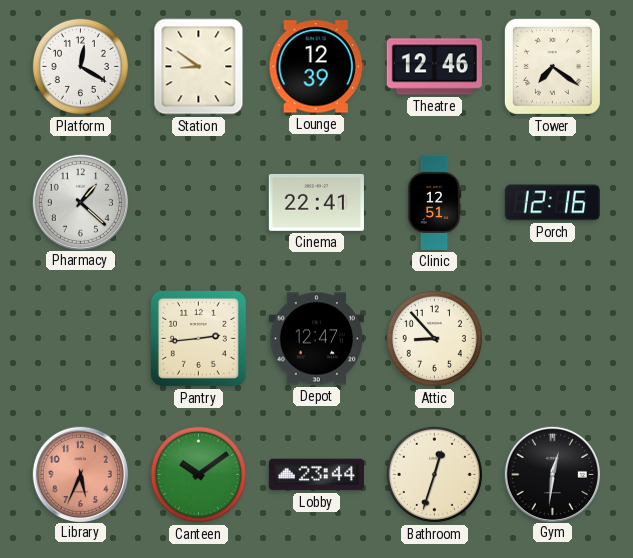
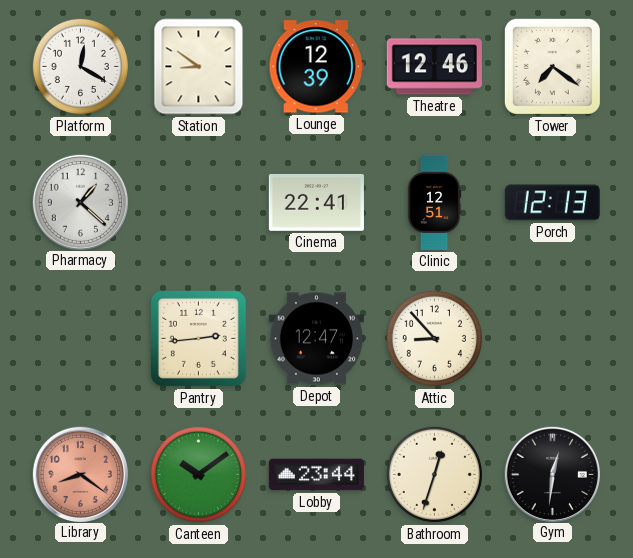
Porch: 12:16 -> 12:13 (552, 203)
Library: 5:34 -> 8:21 (80, 474)
